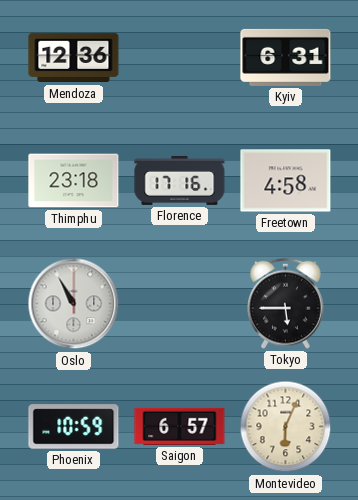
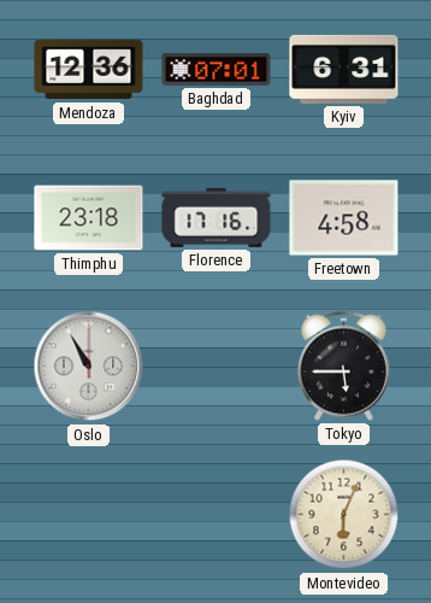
Baghdad: none -> 07:01 (217, 70)
Phoenix: 10:59 -> none (74, 427)
Saigon: 6:57 -> none (180, 426)
